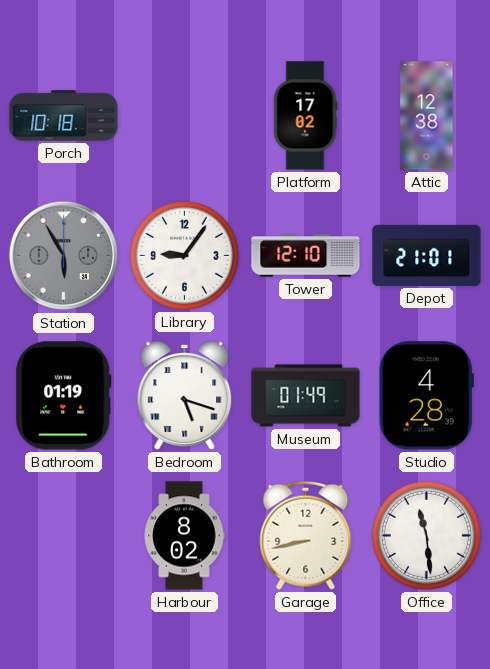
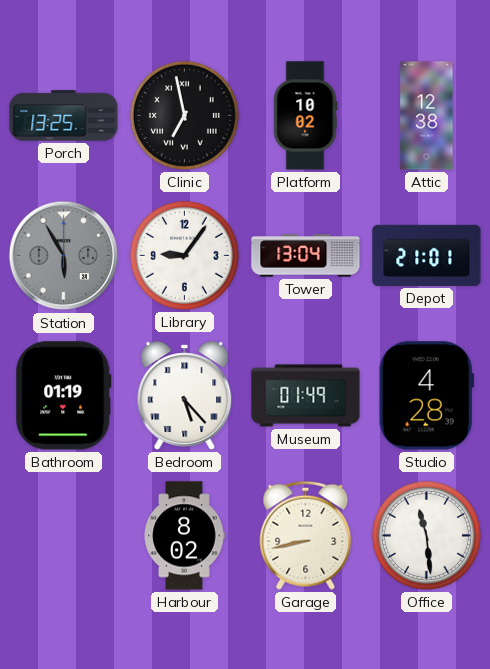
Porch: 10:18 -> 13:25 (64, 116)
Clinic: none -> 6:58 (184, 115)
Platform: 17:02 -> 10:02 (306, 116)
Tower: 12:10 -> 13:04 (306, 256)
Bedroom: 5:18 -> 5:23 (185, 396)
